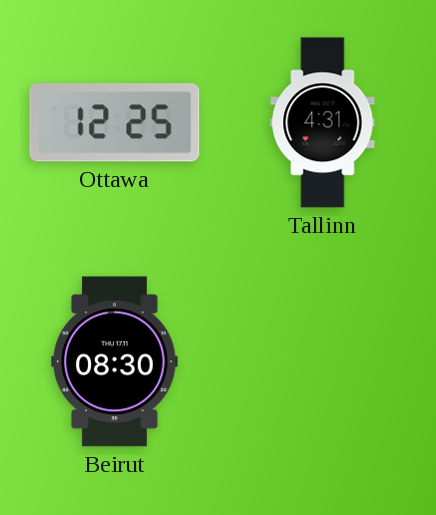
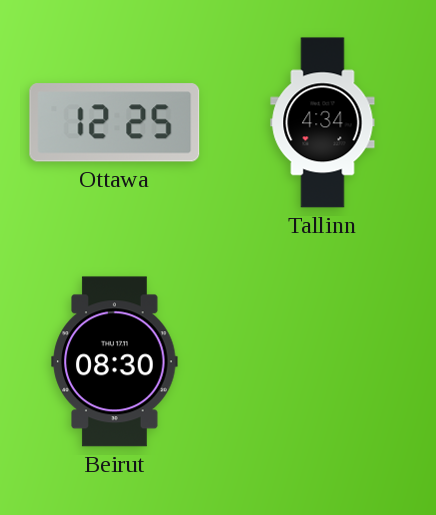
Tallinn: 4:31 -> 4:34 (323, 123)
